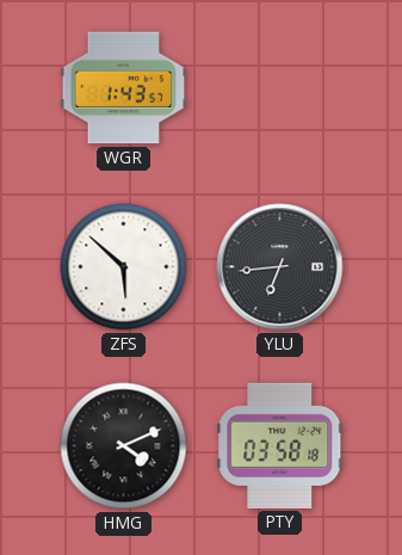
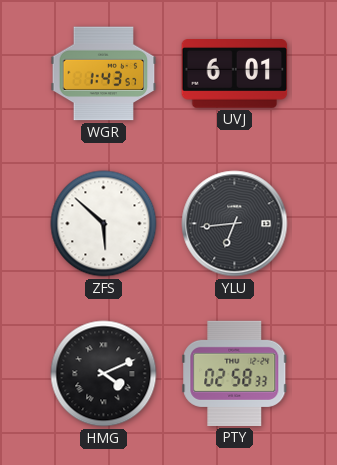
UVJ: none -> 6:01 (235, 74)
PTY: 03:58 -> 02:58 (235, 373)
